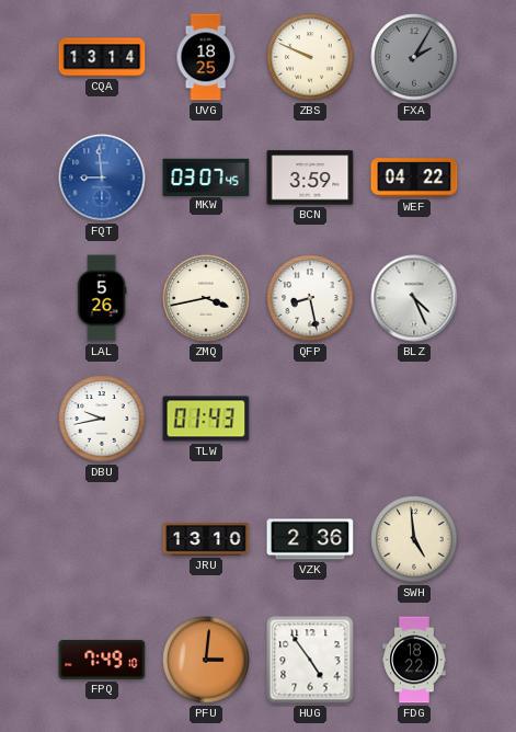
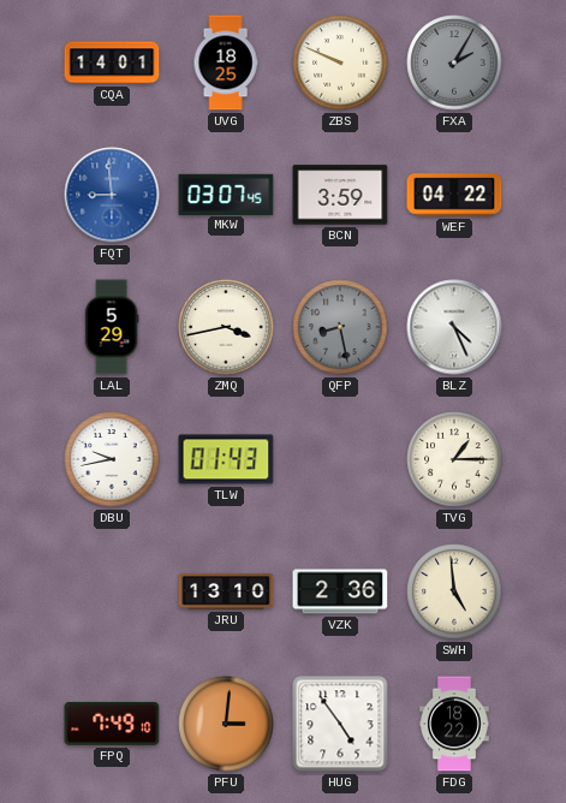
CQA: 13:14 -> 14:01 (112, 63)
LAL: 5:26 -> 5:29 (112, 327)
QFP dial: white -> grey (340, 327)
TVG: none -> 1:15 (454, 459)
